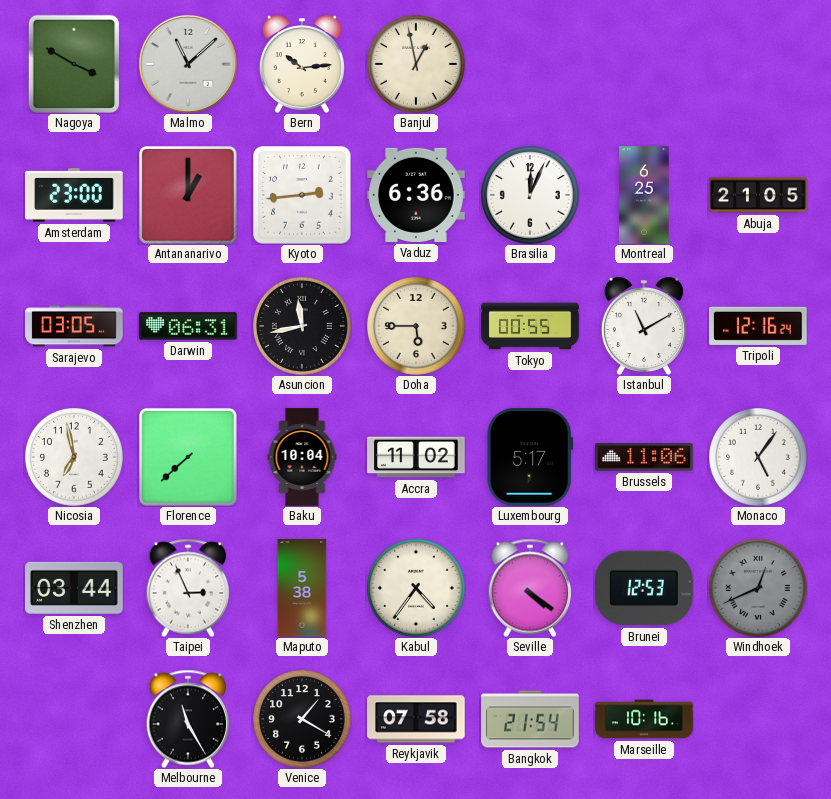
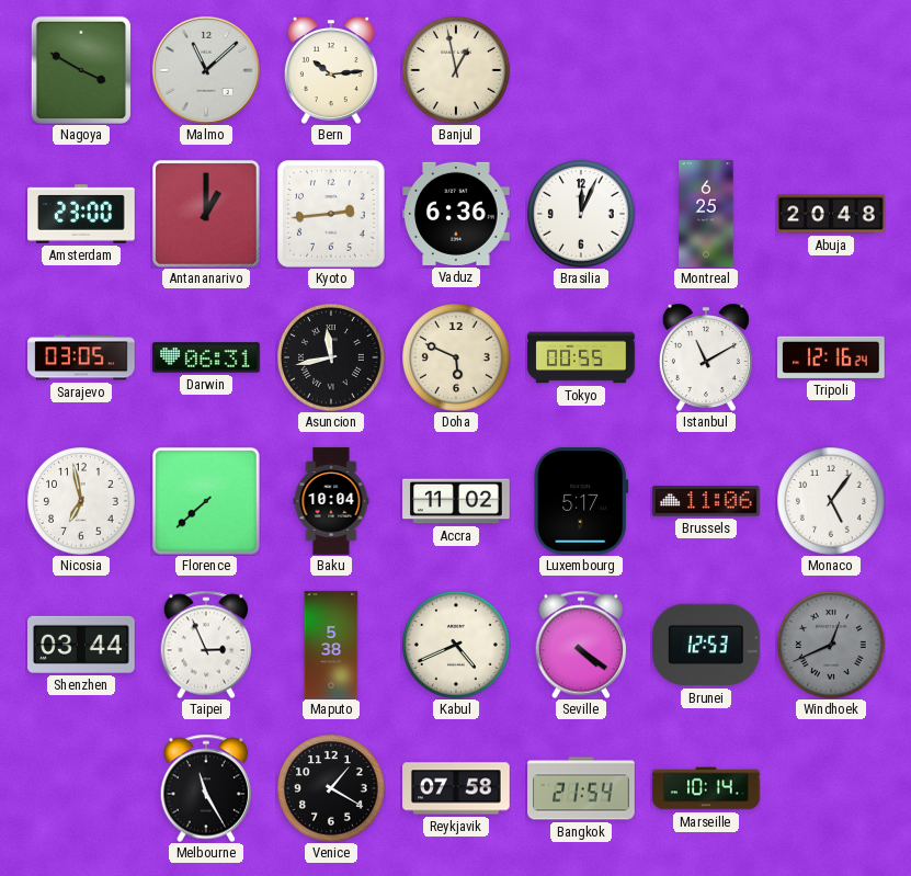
Abuja: 21:05 -> 20:48 (831, 214)
Doha: 5:45 -> 5:49 (457, 359)
Kabul: 4:36 -> 4:41 (457, 646)
Marseille: 10:16 -> 10:14 (706, 788)
